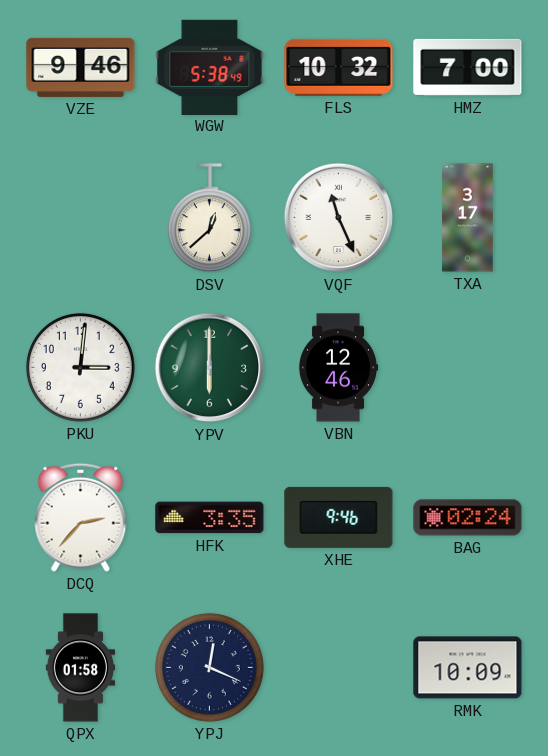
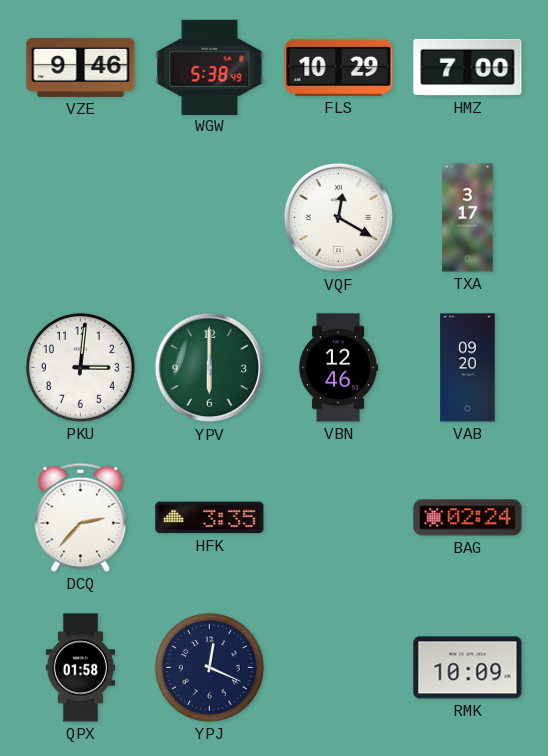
FLS: 10:32 -> 10:29 (339, 67)
DSV: 12:38 -> none (209, 218)
VQF: 11:26 -> 12:20 (339, 218)
VAB: none -> 09:20 (468, 368)
XHE: 9:46 -> none (339, 517)
